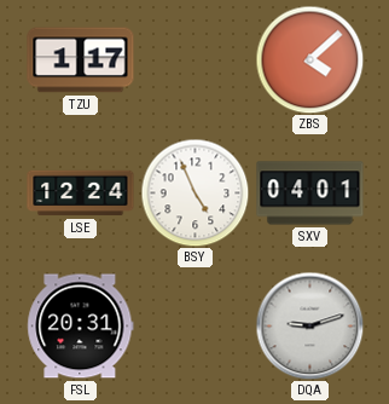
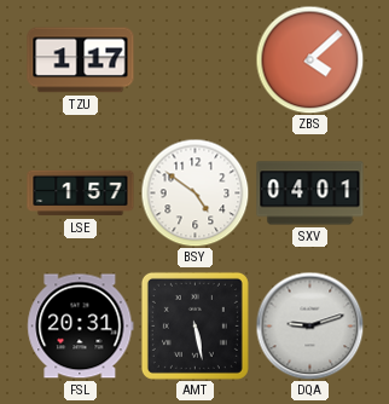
LSE: 12:24 -> 1:57 (81, 194)
BSY: 4:56 -> 4:51 (194, 192)
AMT: none -> 5:28 (194, 325)
